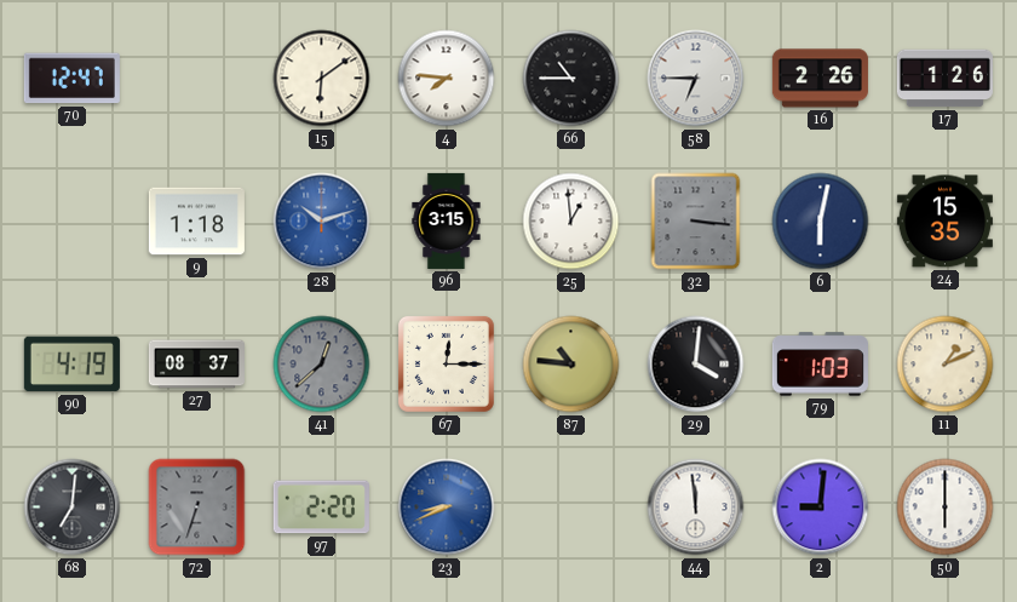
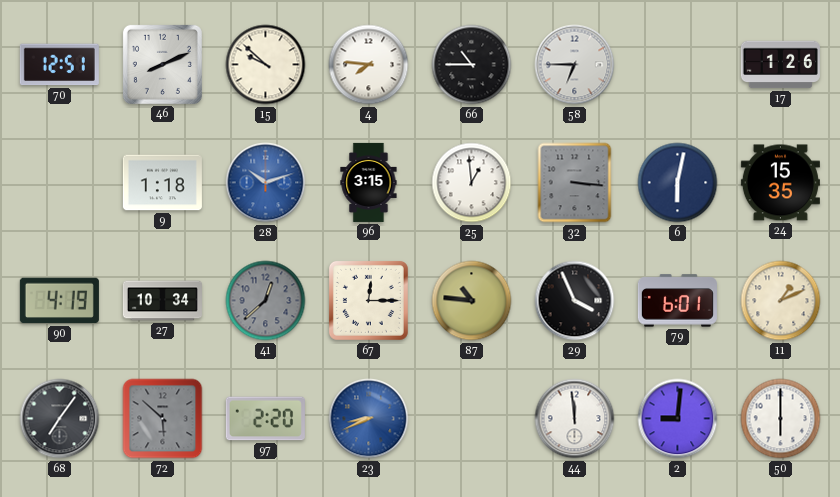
70: 12:47 -> 12:51 (59, 65)
46: none -> 8:11 (162, 64)
15: 6:09 -> 9:52 (266, 65)
16: 2:26 -> none (820, 79)
27: 08:37 -> 10:34 (162, 301)
29: 4:01 -> 3:56 (575, 301)
79: 1:03 -> 6:01 (677, 301)
68: 7:01 -> 7:06 (60, 419)
72: 6:33 -> 5:52 (163, 419)
